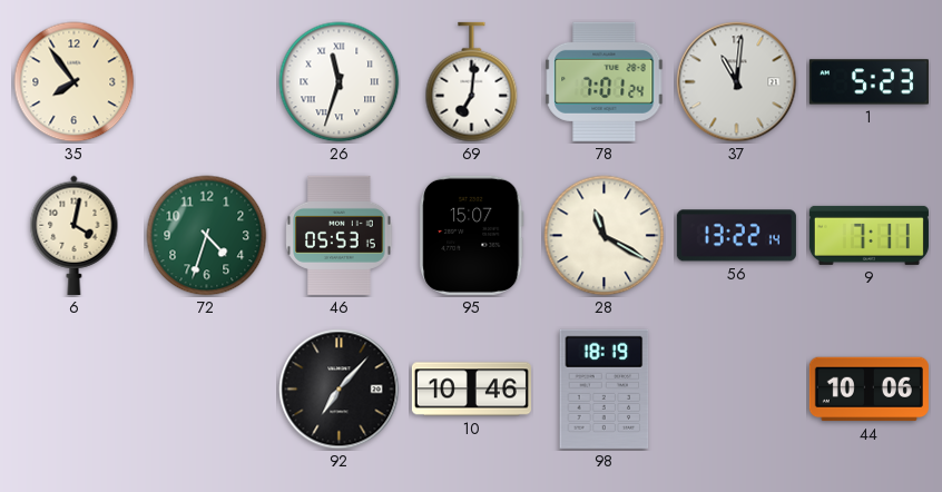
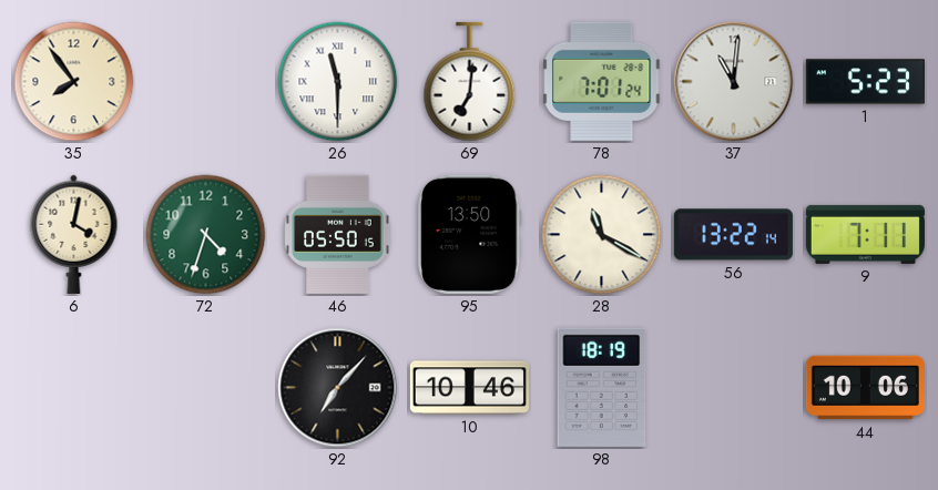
26: 11:33 -> 11:30 (338, 82)
46: 05:53 -> 05:50 (338, 234)
95: 15:07 -> 13:50 (470, 234)
